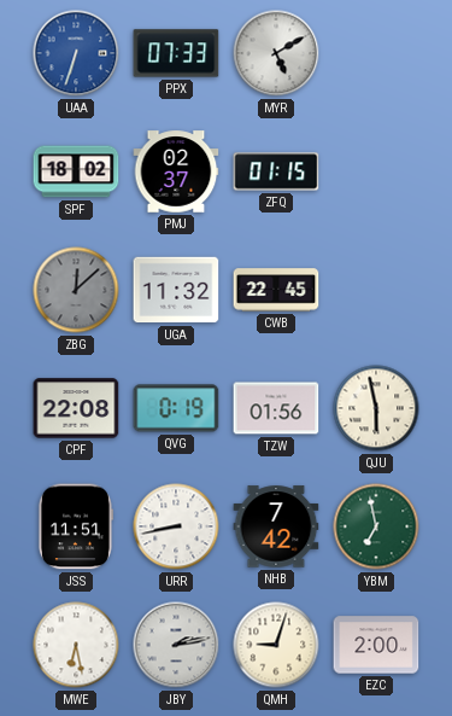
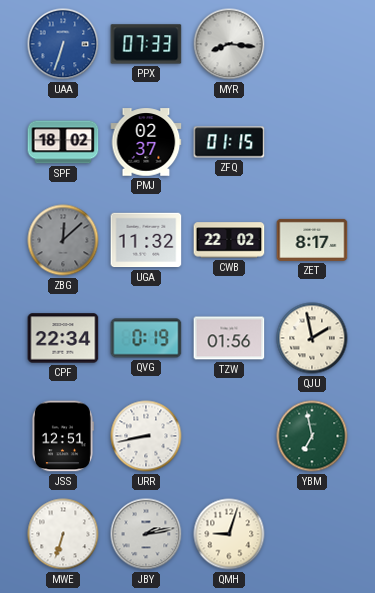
MYR: 5:10 -> 8:16 (229, 44)
CWB: 22:45 -> 22:02 (229, 240)
ZET: none -> 8:17 (312, 240)
CPF: 22:08 -> 22:34 (63, 338)
QJU: 5:58 -> 1:58 (312, 338)
JSS: 11:51 -> 12:51 (62, 436)
NHB: 7:42 -> none (276, 526)
MWE: 6:28 -> 6:33 (63, 534)
EZC: 2:00 -> none (376, 645)
